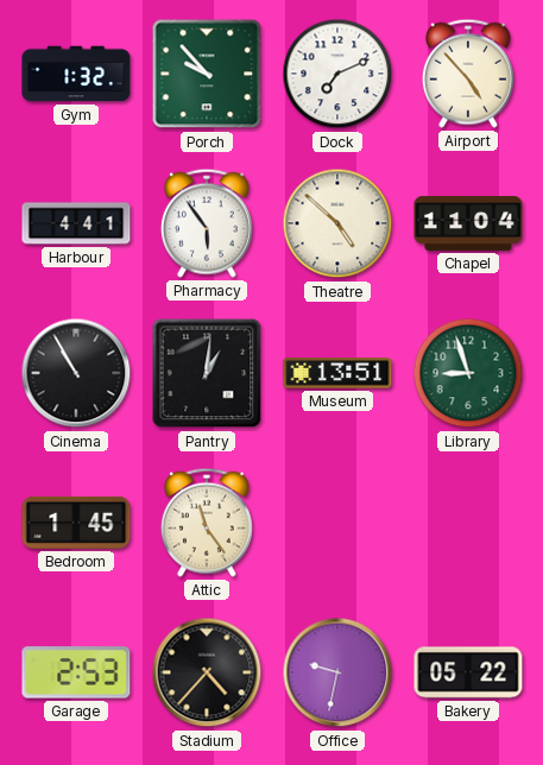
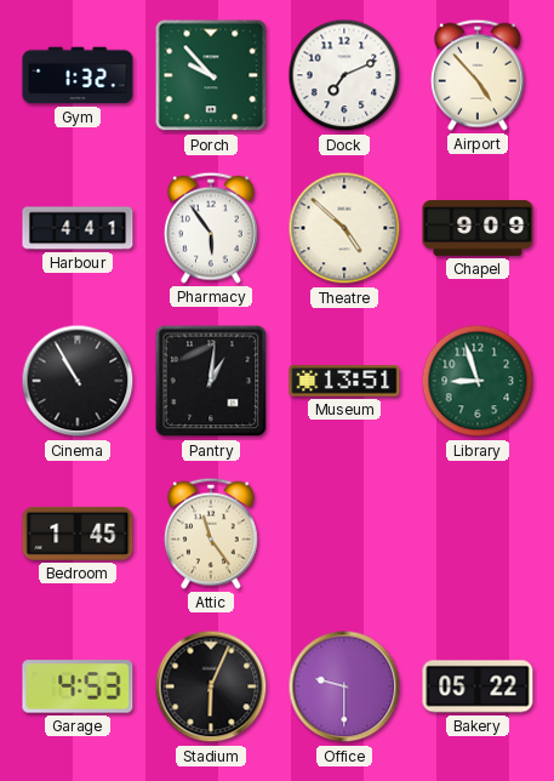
Chapel: 11:04 -> 9:09 (478, 228)
Garage: 2:53 -> 4:53 (78, 686)
Stadium: 4:37 -> 6:04 (211, 686)
Office: 9:32 -> 9:30 (344, 686)
